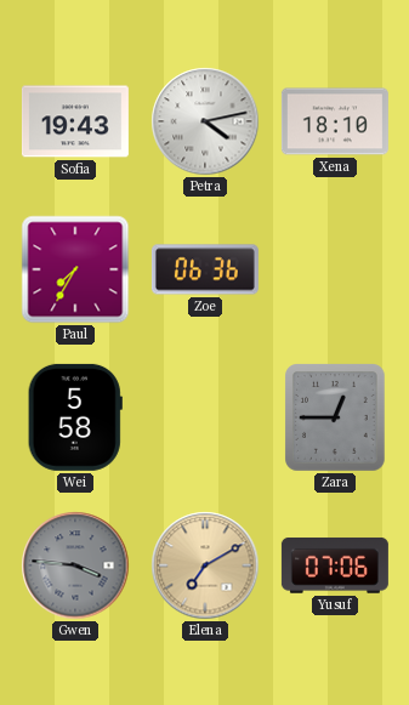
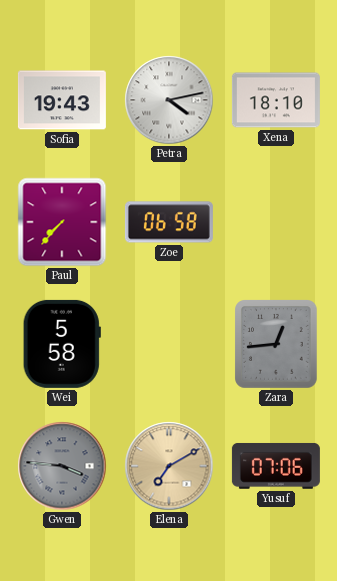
Paul: 7:35 -> 7:37 (62, 222)
Zoe: 06:36 -> 06:58 (169, 222)
Zara: 12:45 -> 12:44 (277, 345)
